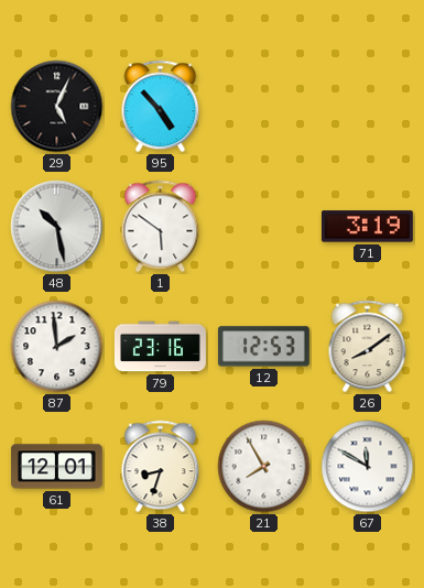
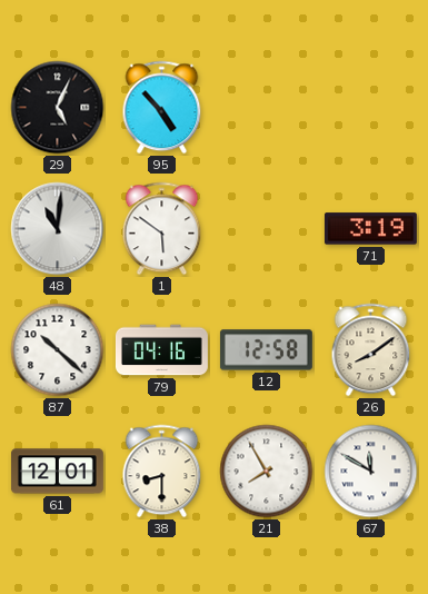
48: 10:28 -> 11:01 (58, 229)
87: 1:59 -> 10:22 (58, 350)
79: 23:16 -> 04:16 (161, 350)
12: 12:53 -> 12:58 (266, 350)
38: 8:33 -> 8:30 (162, 472)
